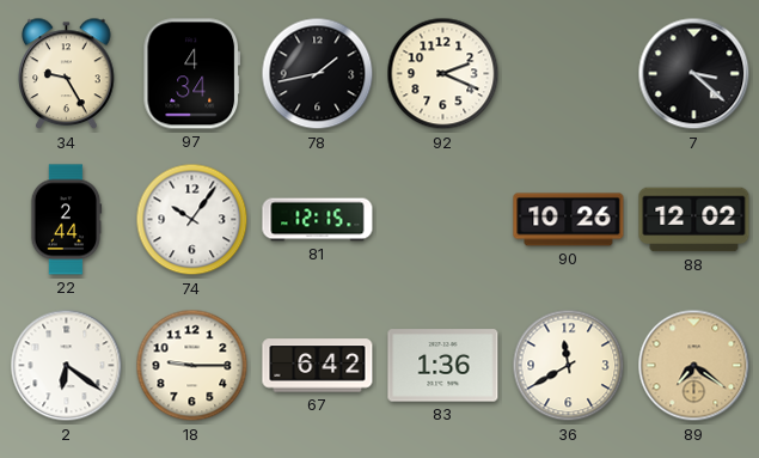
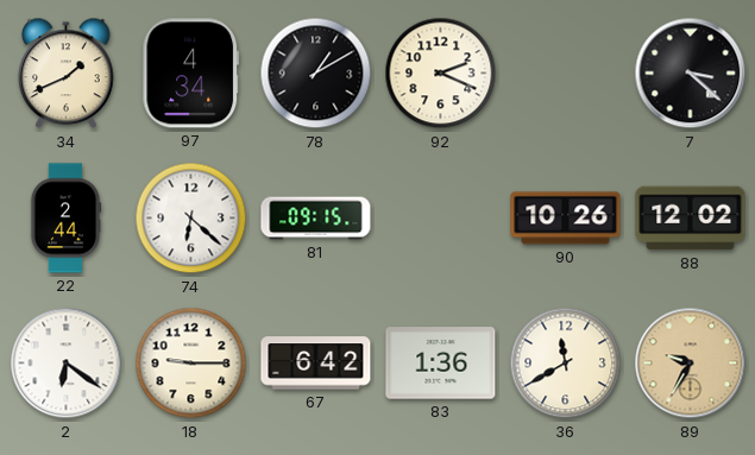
34: 9:25 -> 1:41 (67, 74)
78: 1:43 -> 1:10 (316, 74)
74: 10:06 -> 6:22 (191, 219)
81: 12:15 -> 09:15 (316, 219)
89: 7:21 -> 9:35 (691, 364)
